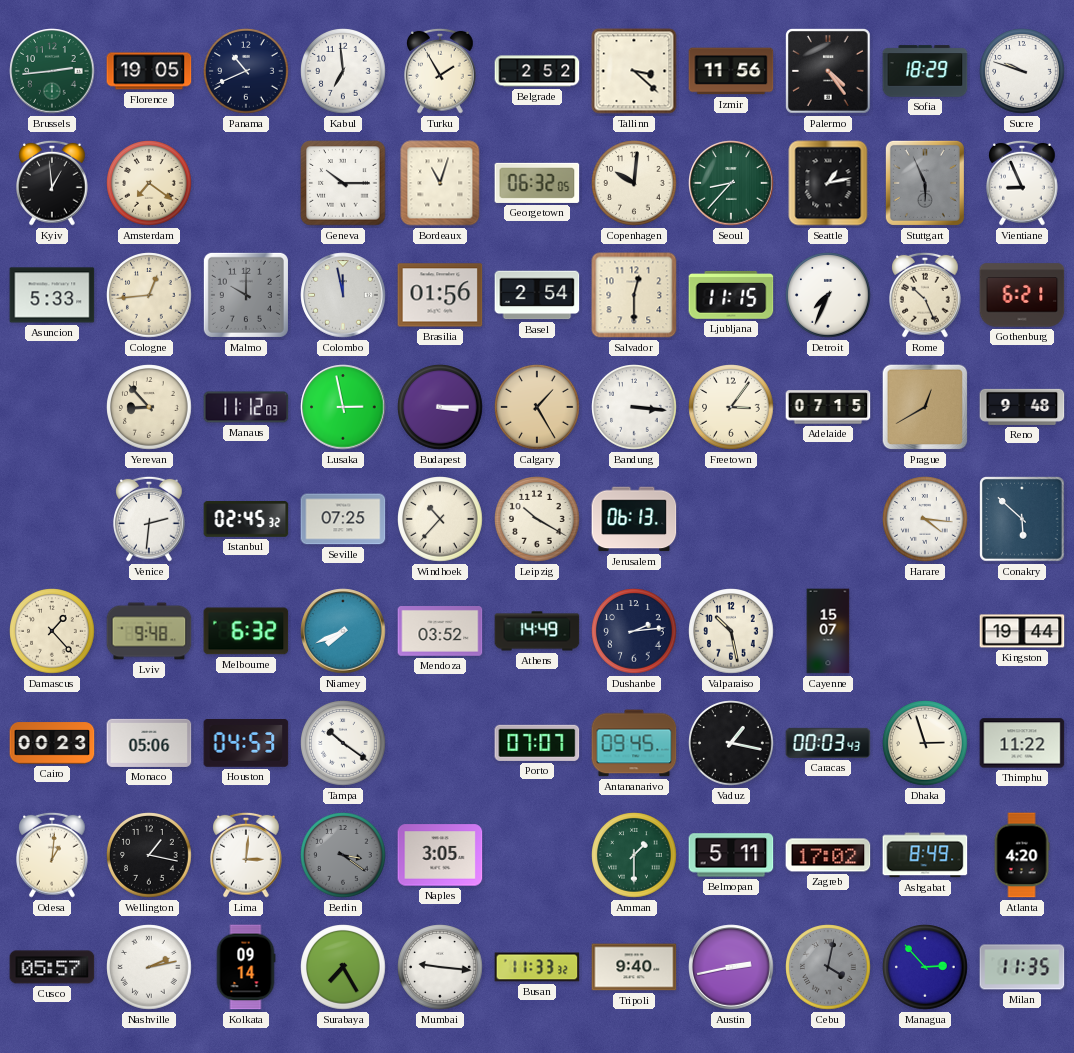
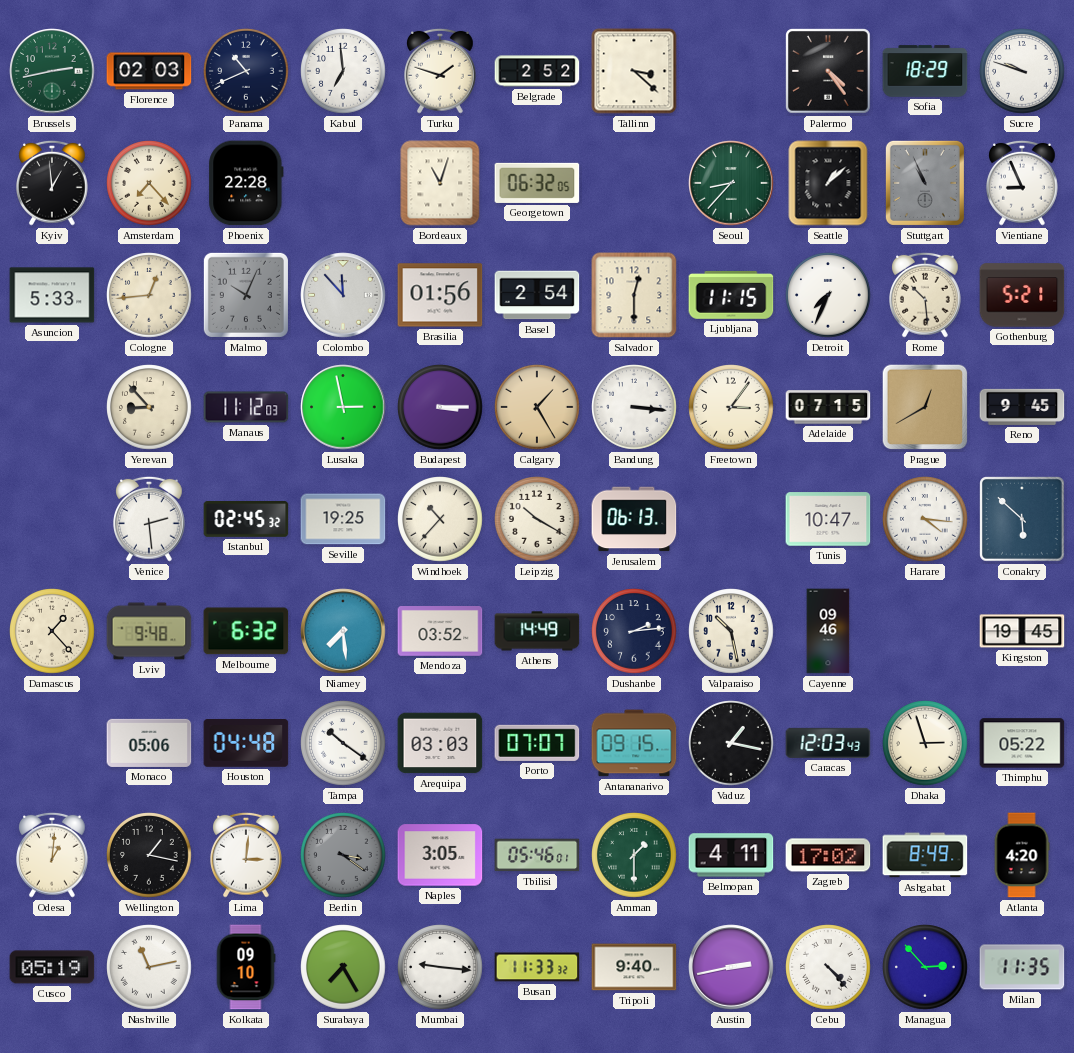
Brussels: 2:44 -> 2:43 (52, 71)
Florence: 19:05 -> 02:03 (149, 71)
Turku: 1:55 -> 1:48 (441, 71)
Izmir: 11:56 -> none (731, 71)
Amsterdam: 7:21 -> 7:23 (149, 183)
Phoenix: none -> 22:28 (246, 183)
Geneva: 10:15 -> none (343, 183)
Copenhagen: 10:01 -> none (634, 183)
Seattle: 1:13 -> 1:08 (828, 183)
Stuttgart: 5:56 -> 10:56 (925, 183)
Malmo: 10:00 -> 10:04 (246, 295)
Colombo: 11:58 -> 11:53 (343, 295)
Rome: 10:26 -> 10:29 (926, 295)
Gothenburg: 6:21 -> 5:21 (1022, 295)
Reno: 9:48 -> 9:45 (1022, 407)
Venice: 2:31 -> 2:29 (150, 519)
Seville: 07:25 -> 19:25 (343, 519)
Tunis: none -> 10:47 (828, 519)
Niamey: 7:41 -> 7:29 (343, 631)
Cayenne: 15:07 -> 09:46 (828, 631)
Kingston: 19:44 -> 19:45 (1022, 631)
Cairo: 00:23 -> none (52, 743)
Houston: 04:53 -> 04:48 (246, 744)
Arequipa: none -> 03:03 (440, 743)
Antananarivo: 09:45 -> 09:15 (634, 743)
Caracas: 00:03 -> 12:03 (828, 743)
Thimphu: 11:22 -> 05:22 (1022, 743)
Tbilisi: none -> 05:46 (537, 855)
Belmopan: 5:11 -> 4:11 (731, 855)
Cusco: 05:57 -> 05:19 (52, 967)
Nashville: 2:13 -> 11:13 (149, 967)
Kolkata: 09:14 -> 09:10 (246, 967)
Cebu: 4:02 -> 4:23 (828, 967)
Cebu dial: grey -> white (828, 967)
